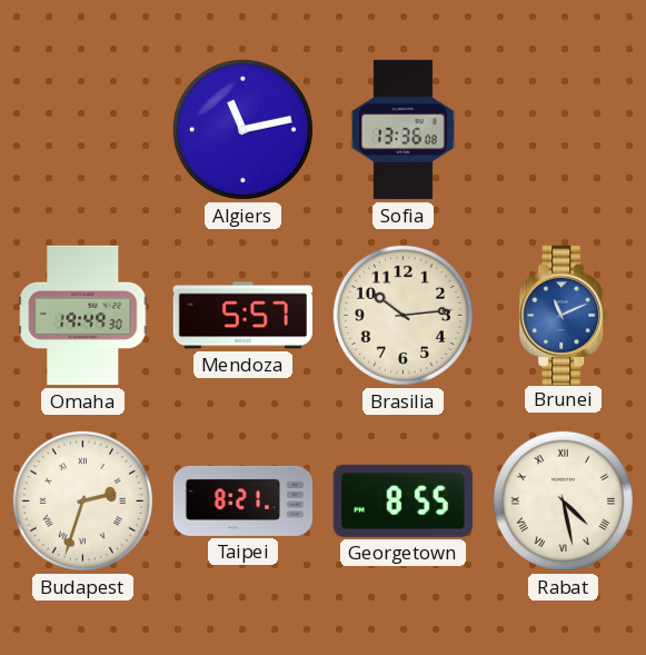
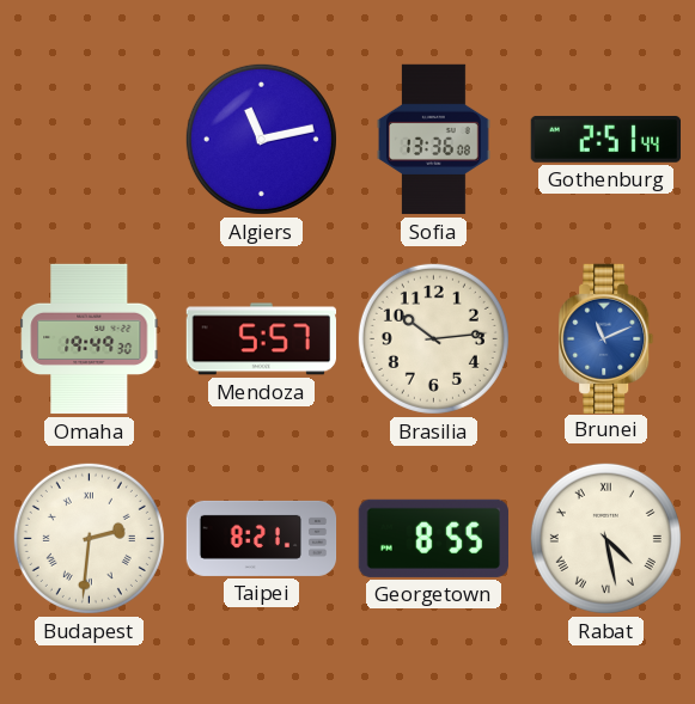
Gothenburg: none -> 2:51 (605, 139)
Budapest: 2:33 -> 2:31 (89, 538)
